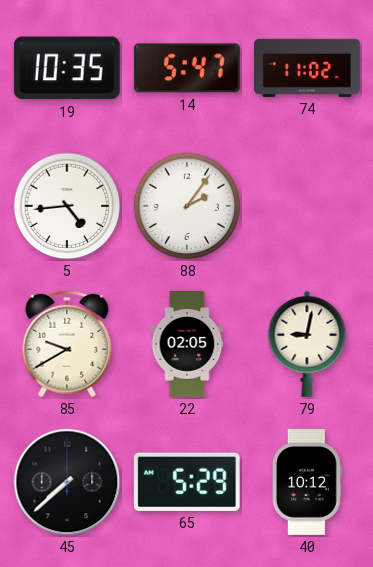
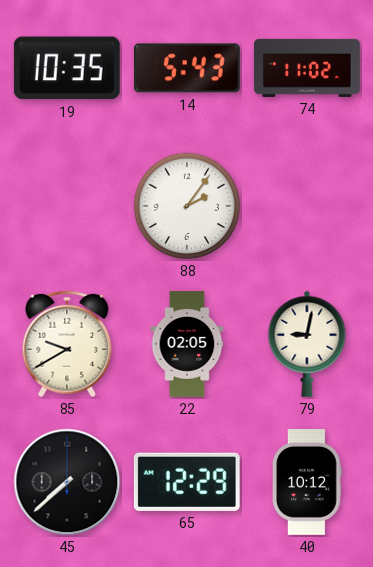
14: 5:47 -> 5:43 (187, 68)
5: 4:44 -> none (67, 206)
65: 5:29 -> 12:29 (187, 482)
